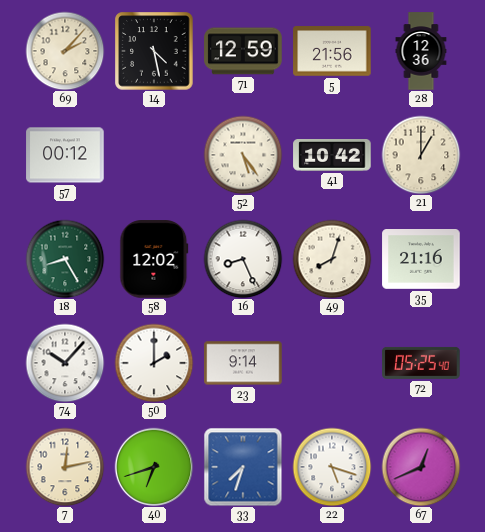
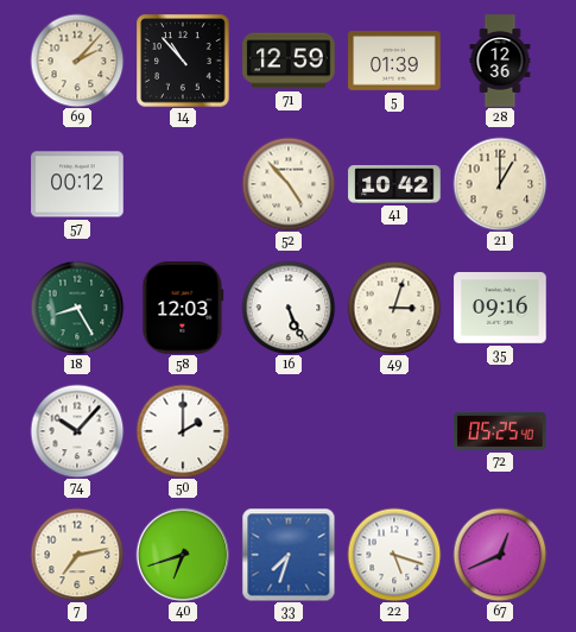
14: 4:28 -> 10:53 (183, 61)
5: 21:56 -> 01:39 (394, 61)
52: 5:24 -> 4:53 (289, 184)
58: 12:02 -> 12:03 (183, 308)
16: 8:26 -> 5:26 (289, 308)
49: 8:03 -> 3:03 (394, 308)
35: 21:16 -> 09:16 (500, 309)
23: 9:14 -> none (243, 363)
7: 12:13 -> 7:13 (77, 555)
